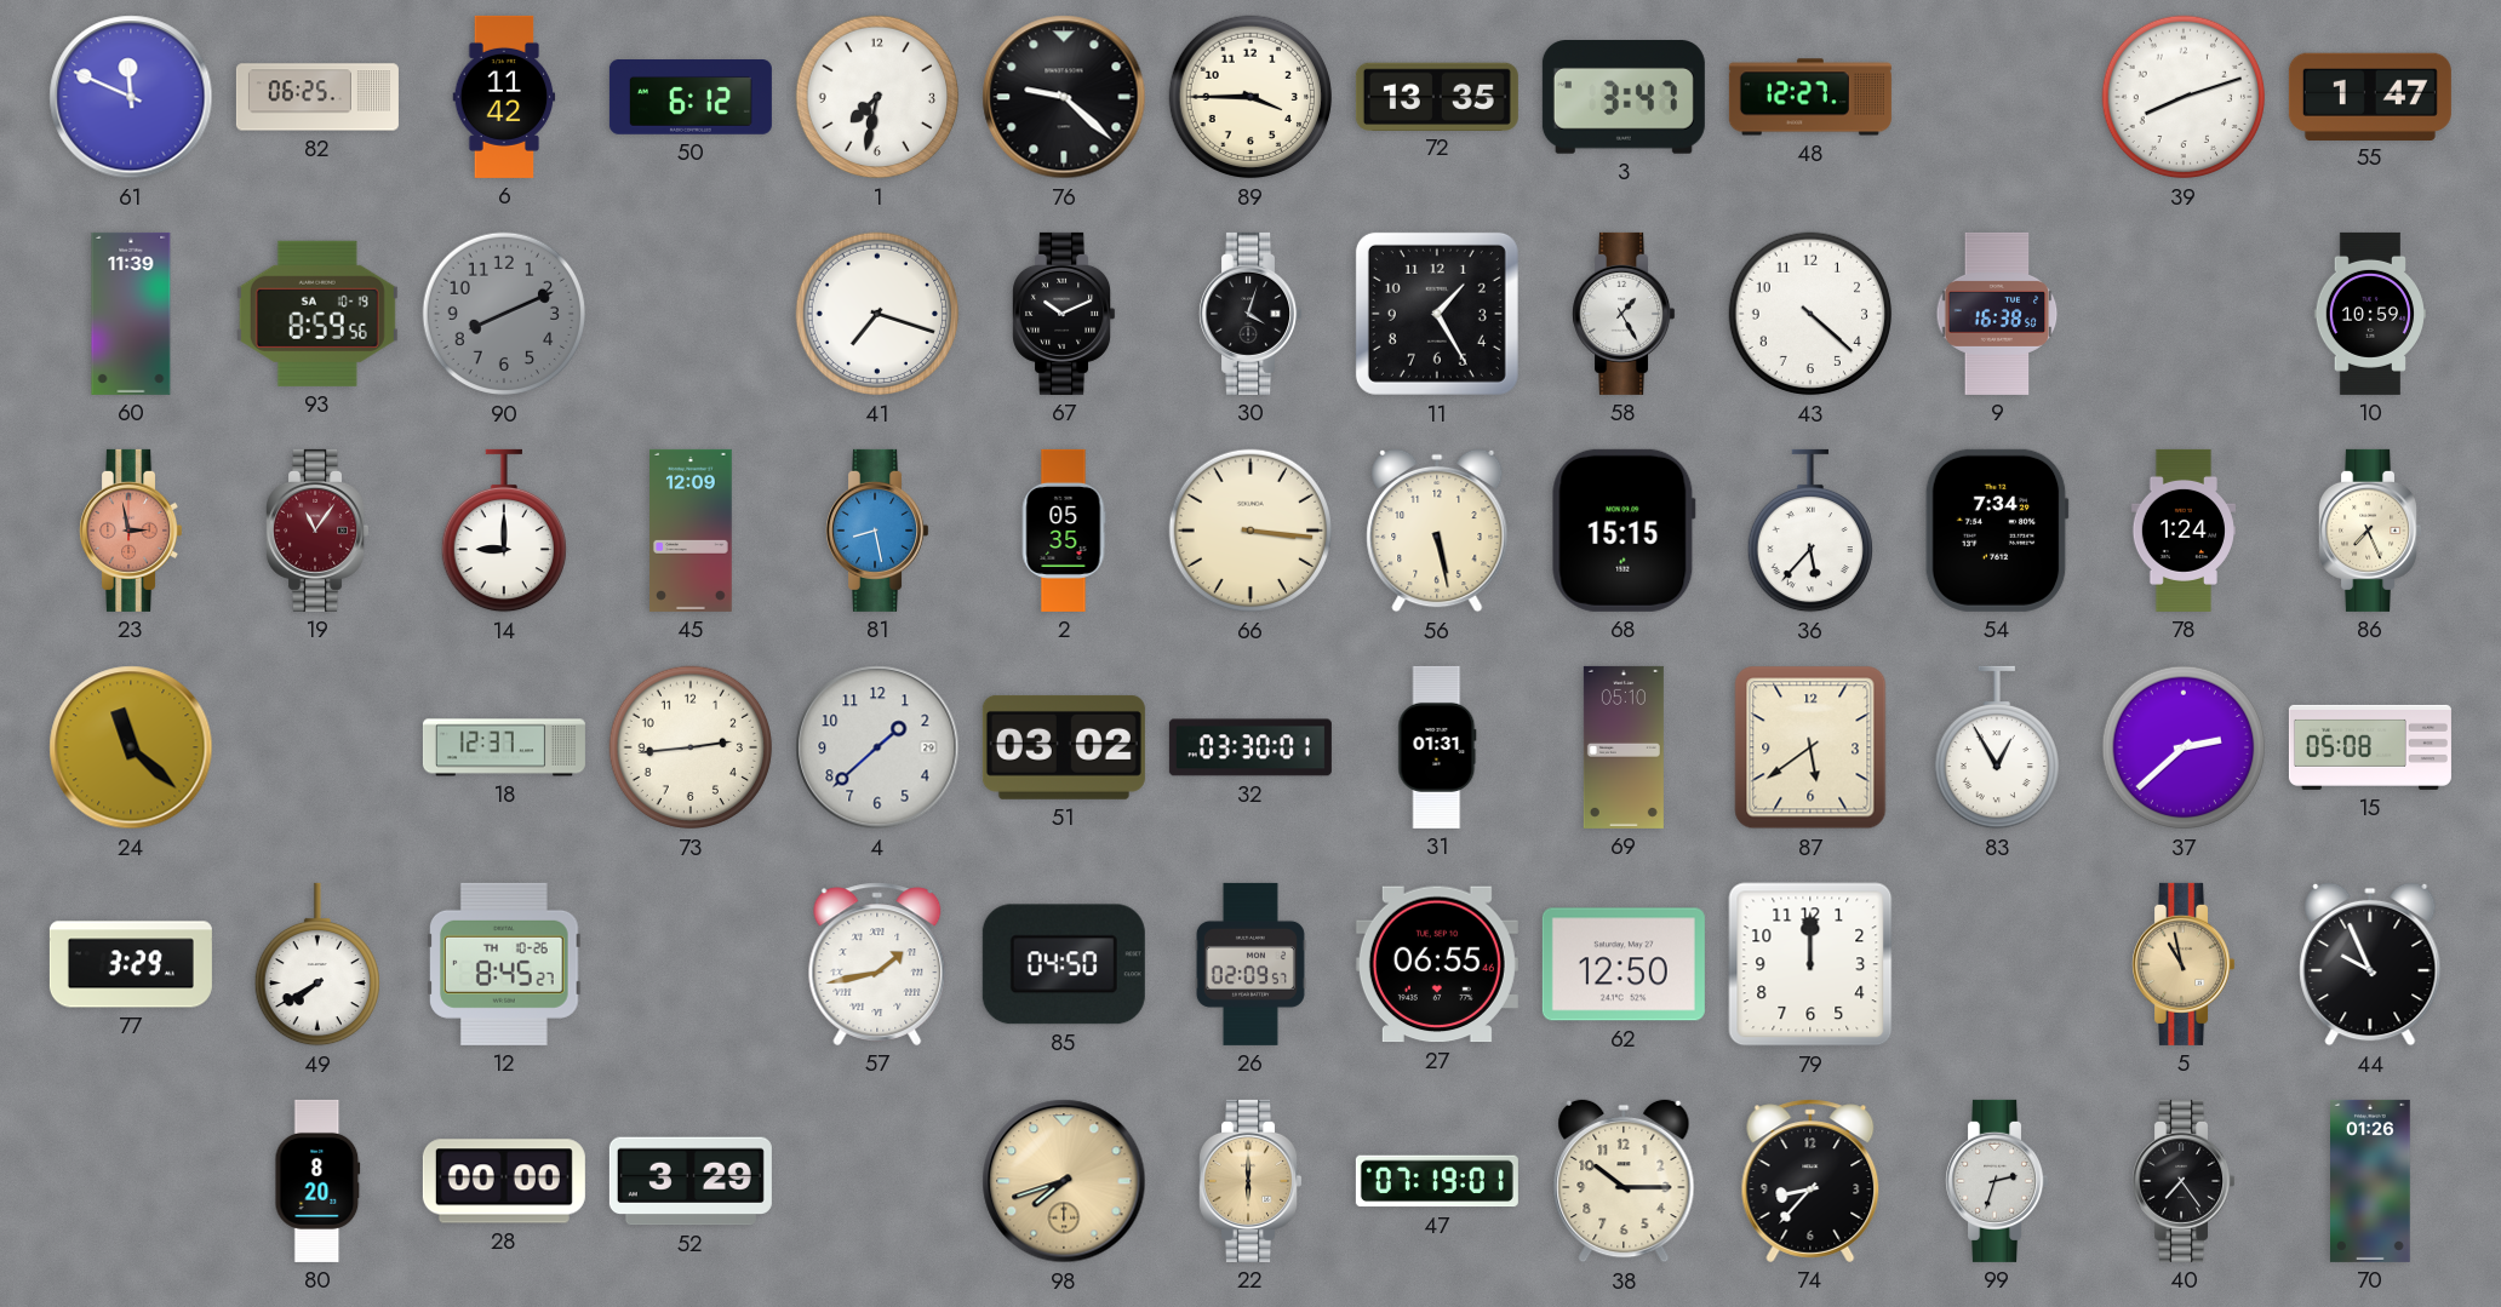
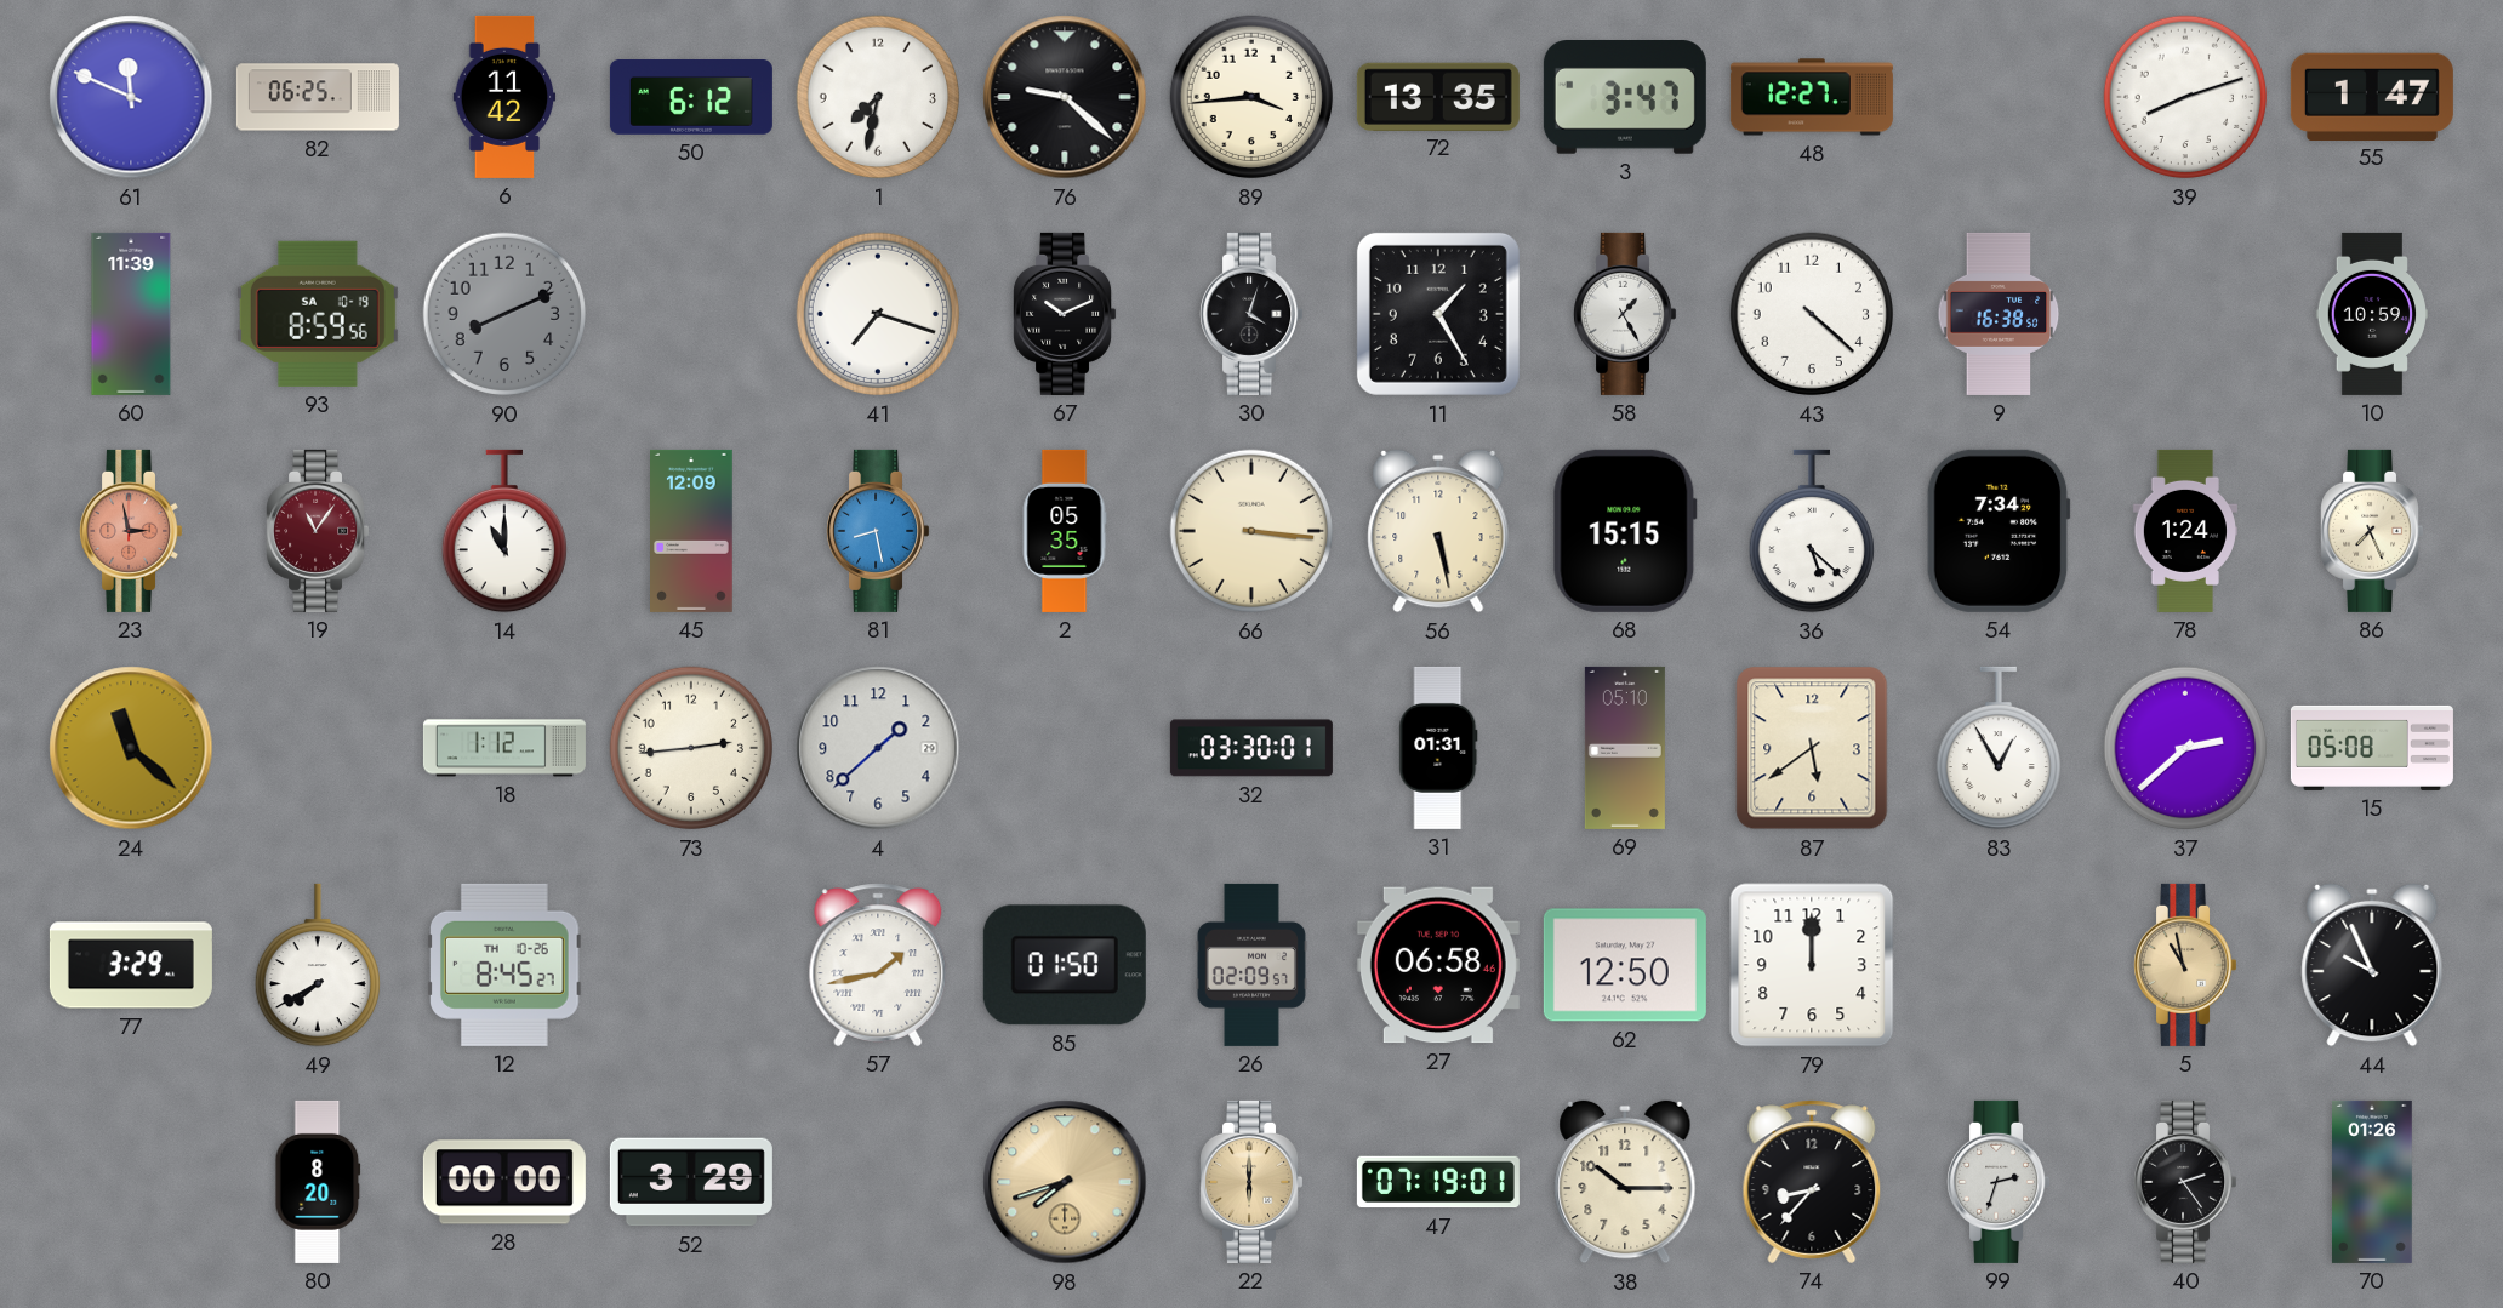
89: 3:45 -> 3:44 (1251, 97)
14: 9:00 -> 11:00 (504, 531)
36: 5:37 -> 5:22 (1812, 531)
18: 12:37 -> 1:12 (504, 748)
51: 03:02 -> none (1064, 747)
85: 04:50 -> 01:50 (1065, 965)
27: 06:55 -> 06:58 (1438, 965)
40: 7:24 -> 2:24 (2185, 1182)
